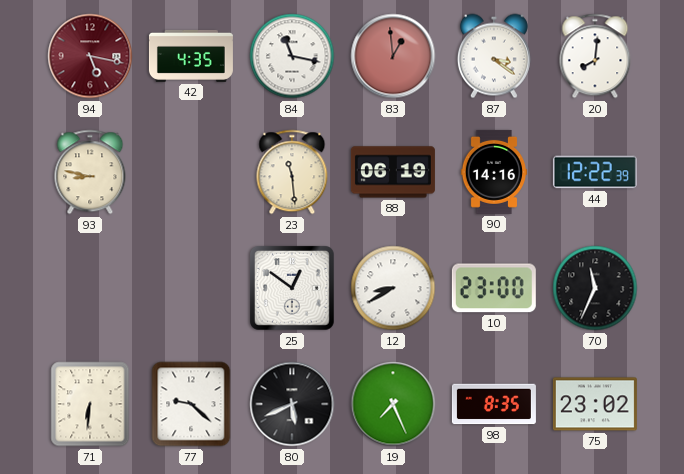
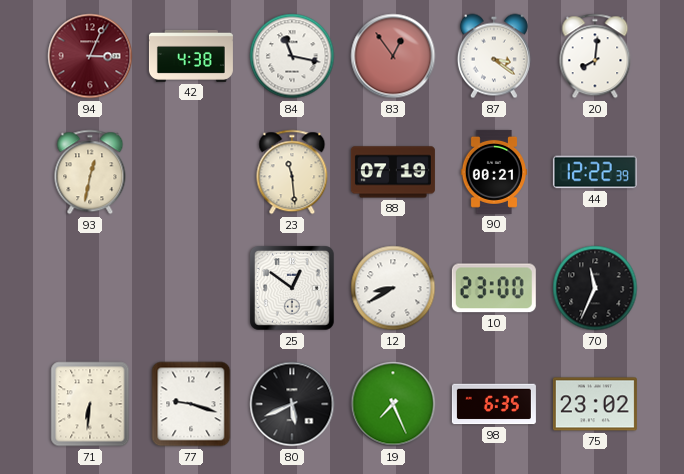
94: 5:17 -> 3:04 (90, 56)
42: 4:35 -> 4:38 (191, 56)
83: 12:59 -> 12:54 (393, 56)
93: 8:47 -> 12:32 (90, 172)
88: 06:19 -> 07:19 (393, 172)
90: 14:16 -> 00:21 (494, 172)
77: 9:22 -> 9:18 (191, 404)
98: 8:35 -> 6:35 (494, 404)
